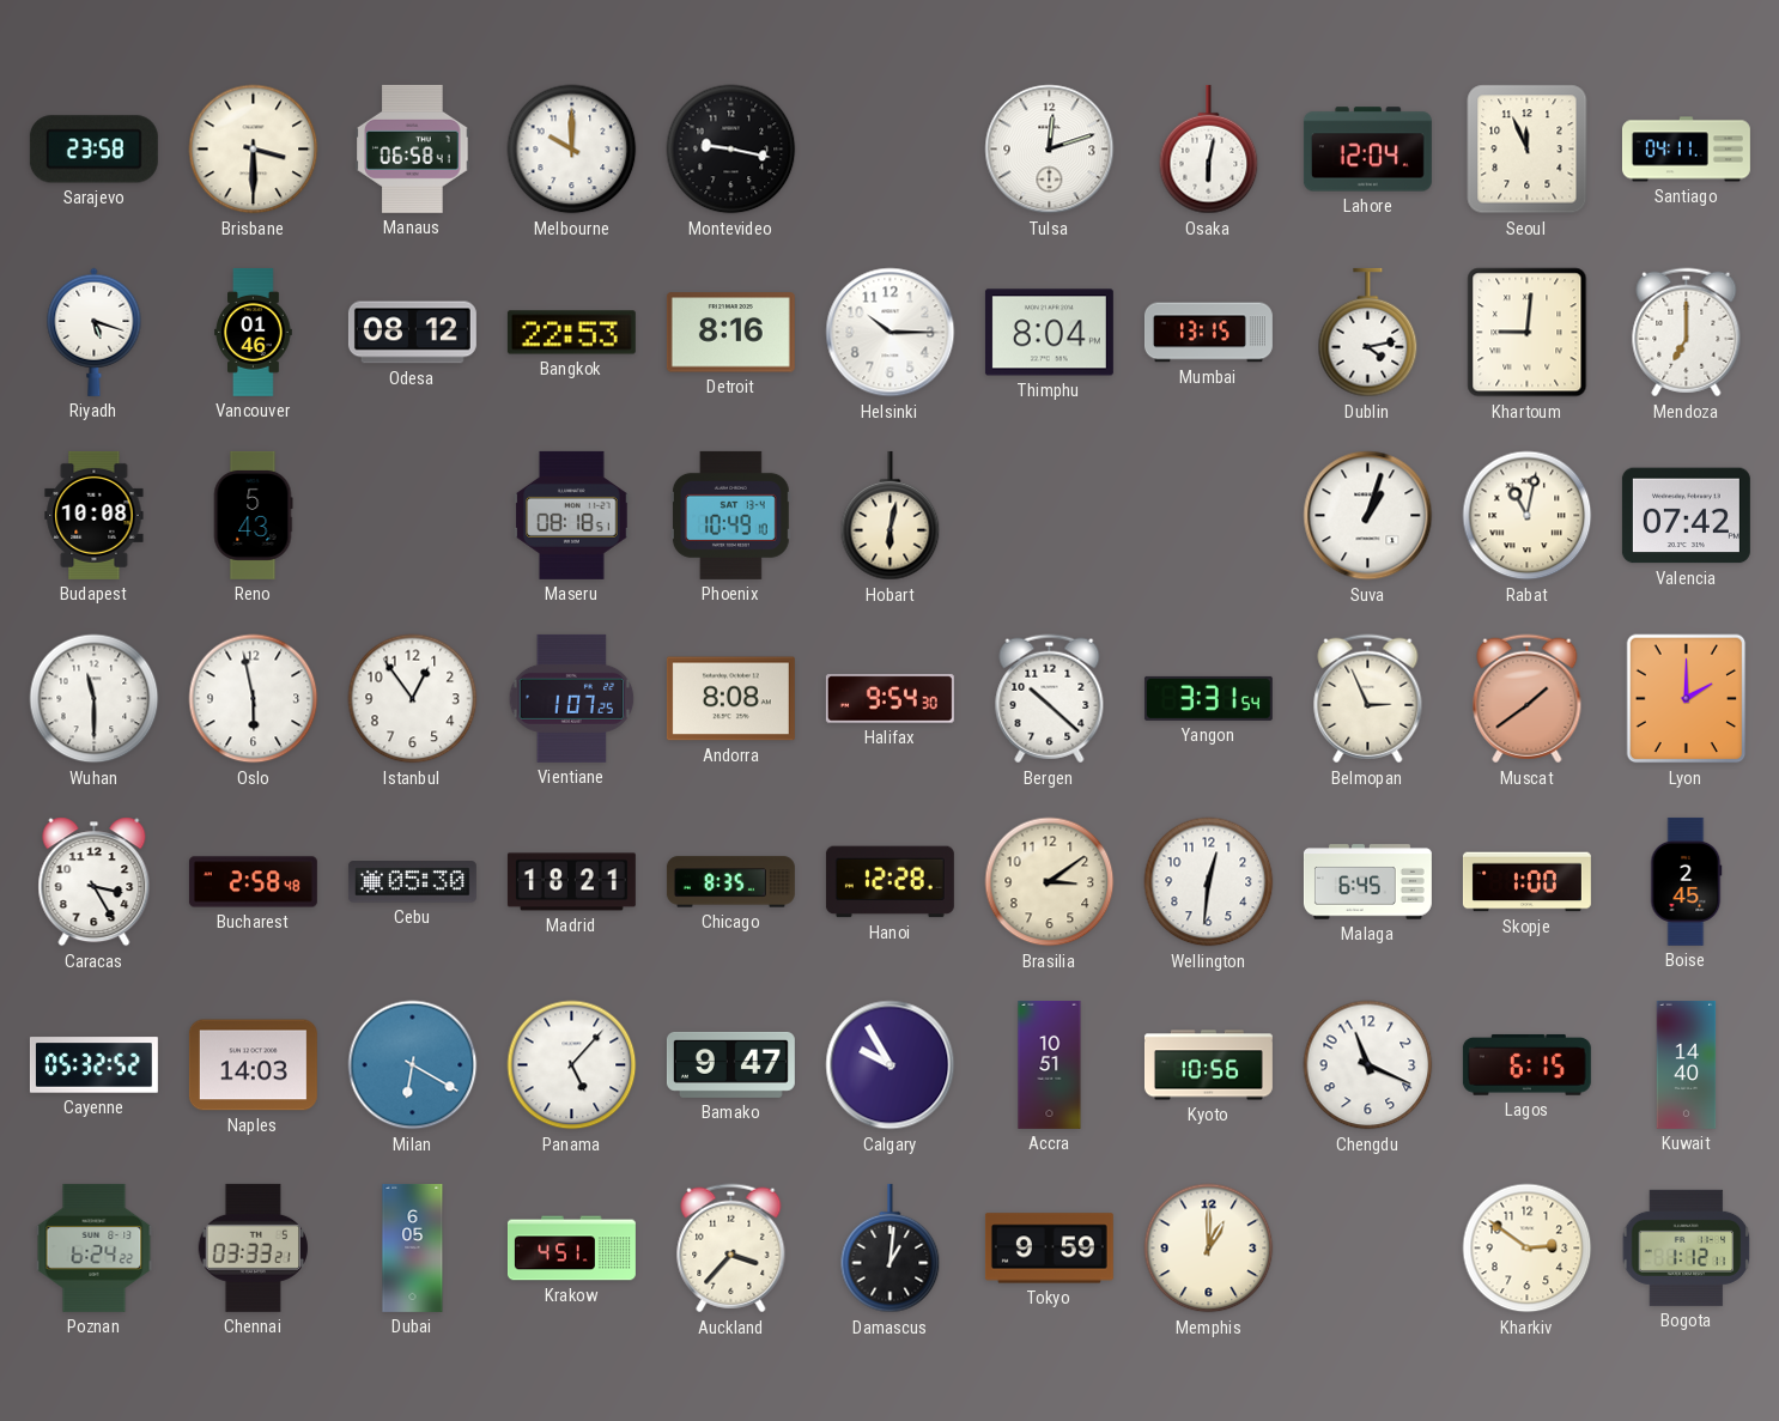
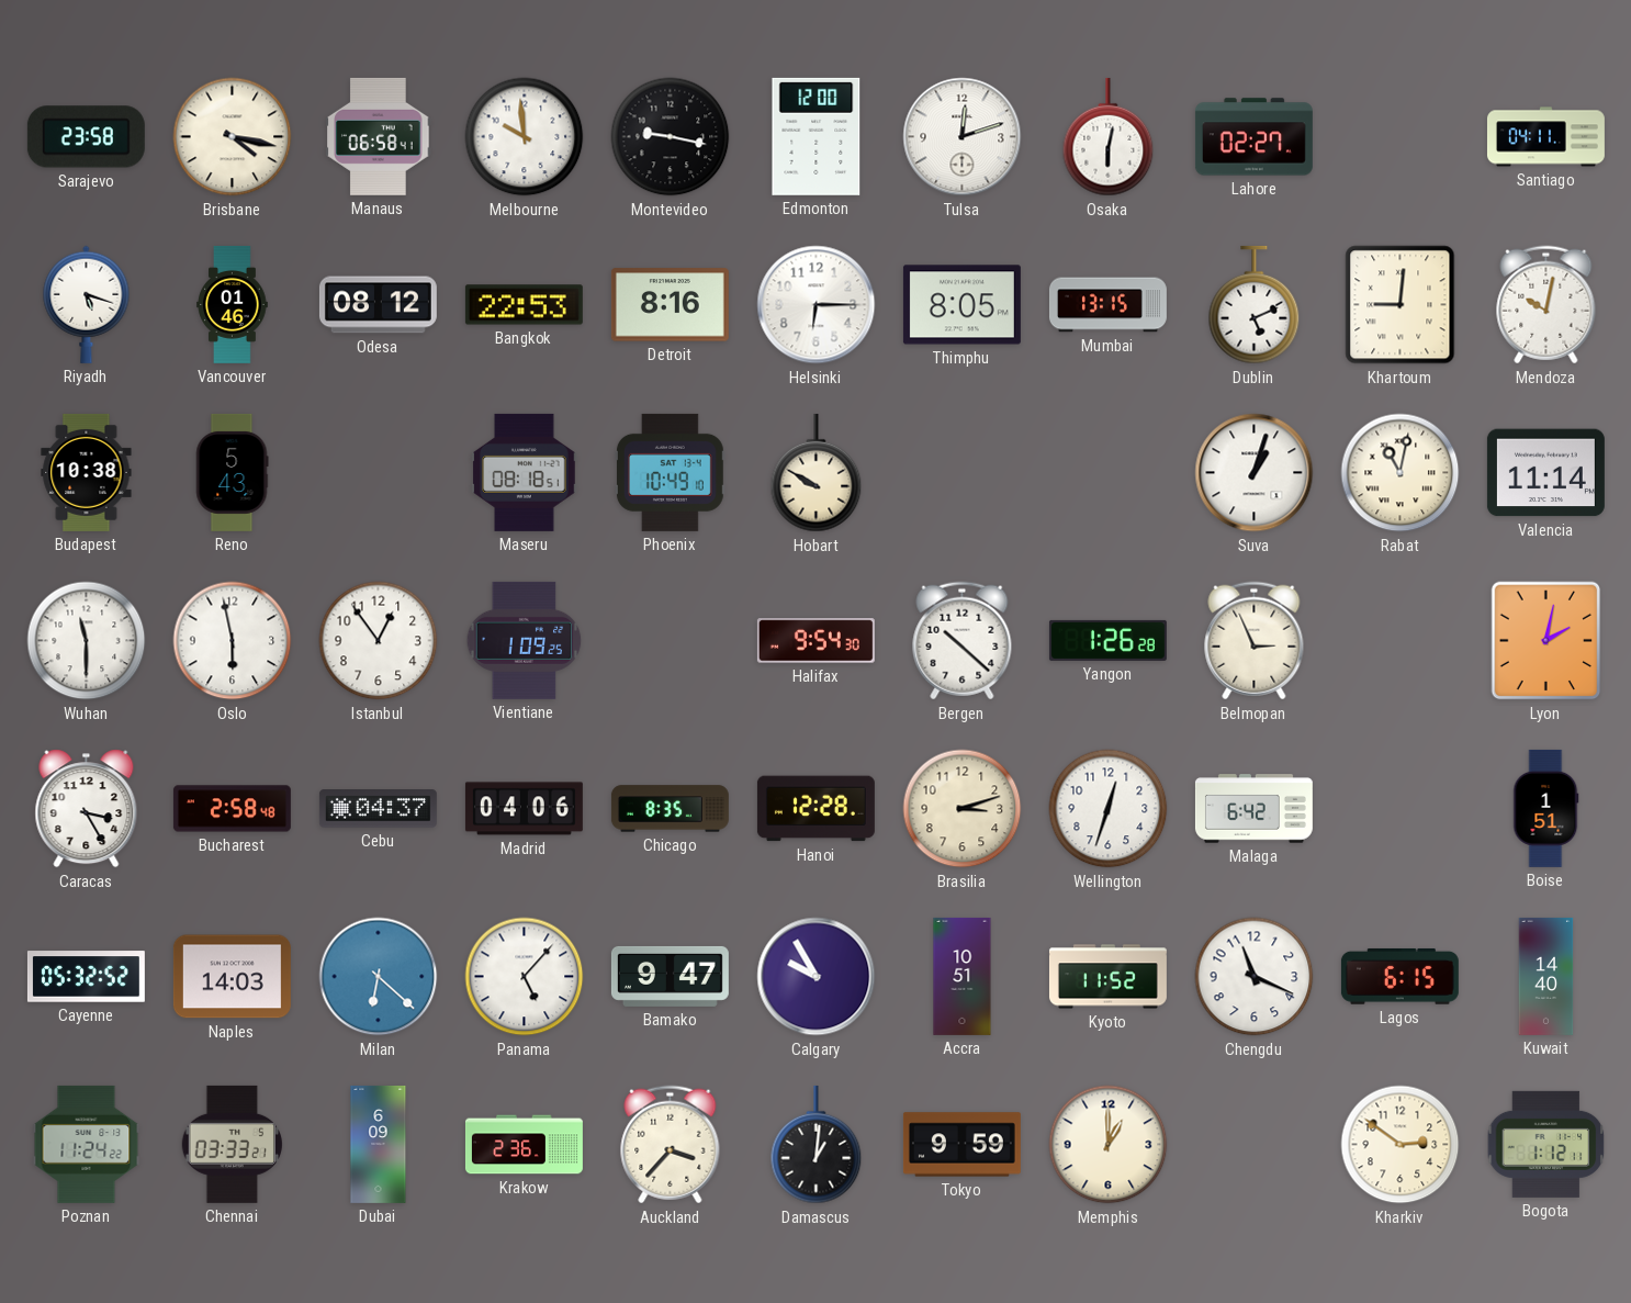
Brisbane: 3:30 -> 4:17 (233, 137)
Melbourne: 10:00 -> 9:59 (525, 137)
Edmonton: none -> 12:00 (817, 136)
Lahore: 12:04 -> 02:27 (1253, 137)
Seoul: 11:56 -> none (1528, 150)
Helsinki: 10:15 -> 6:15 (817, 305)
Thimphu: 8:04 -> 8:05 (961, 305)
Dublin: 4:13 -> 5:11 (1255, 305)
Mendoza: 7:00 -> 10:02 (1546, 305)
Budapest: 10:08 -> 10:38 (87, 472)
Hobart: 6:02 -> 9:50 (817, 473)
Valencia: 07:42 -> 11:14 (1545, 473)
Vientiane: 1:07 -> 1:09 (525, 640)
Andorra: 8:08 -> none (730, 699)
Yangon: 3:31 -> 1:26 (1107, 640)
Muscat: 1:39 -> none (1528, 699)
Lyon: 2:00 -> 2:02 (1546, 641)
Cebu: 05:30 -> 04:37 (378, 809)
Madrid: 18:21 -> 04:06 (524, 809)
Brasilia: 3:09 -> 3:12 (963, 809)
Wellington: 12:31 -> 12:33 (1109, 809)
Malaga: 6:45 -> 6:42 (1253, 809)
Skopje: 1:00 -> none (1526, 882)
Boise: 2:45 -> 1:51 (1545, 808)
Milan: 6:20 -> 6:22 (379, 977)
Kyoto: 10:56 -> 11:52 (1107, 977)
Poznan: 6:24 -> 11:24 (87, 1144)
Dubai: 6:05 -> 6:09 (379, 1144)
Krakow: 4:51 -> 2:36 (524, 1145)
